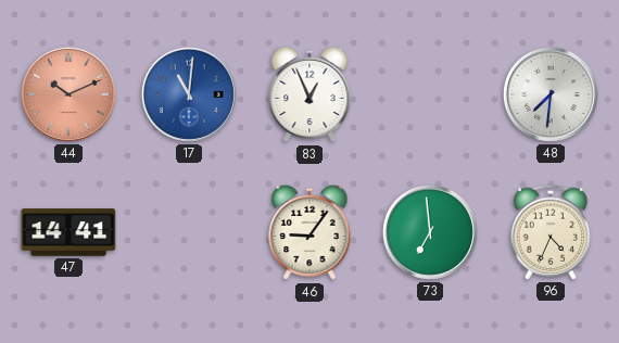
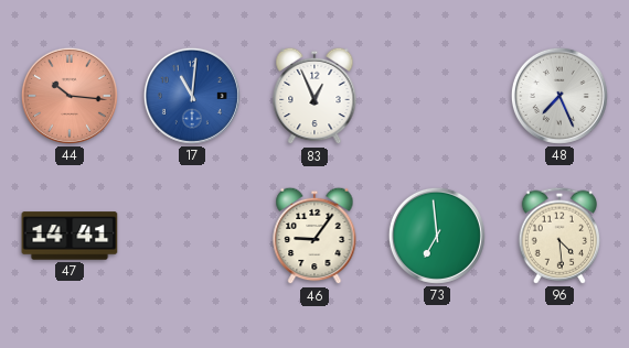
44: 10:11 -> 10:16 (70, 96)
48: 7:31 -> 7:26 (559, 96)
96: 4:34 -> 4:29 (559, 236)
